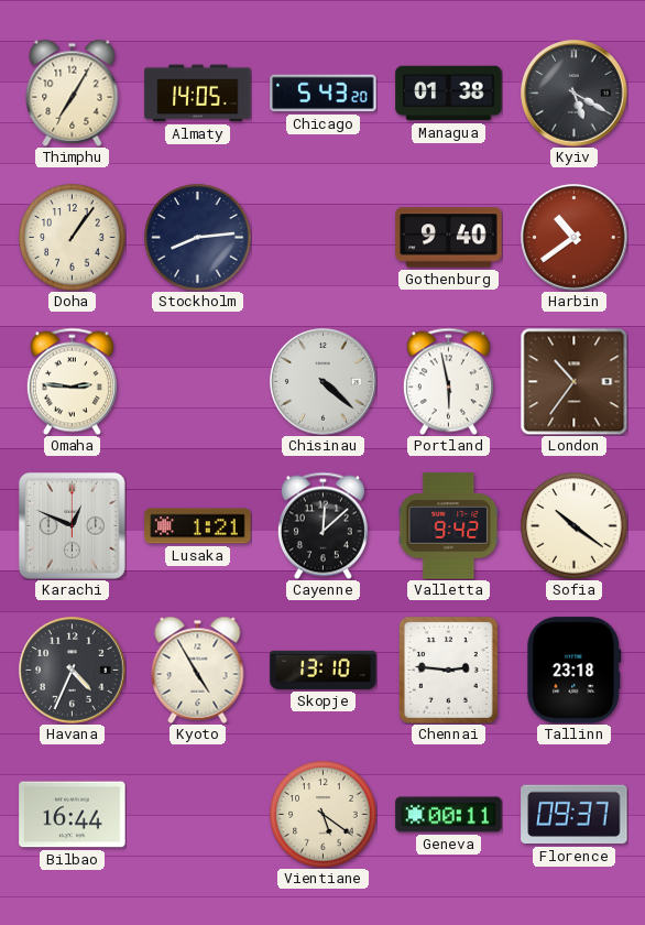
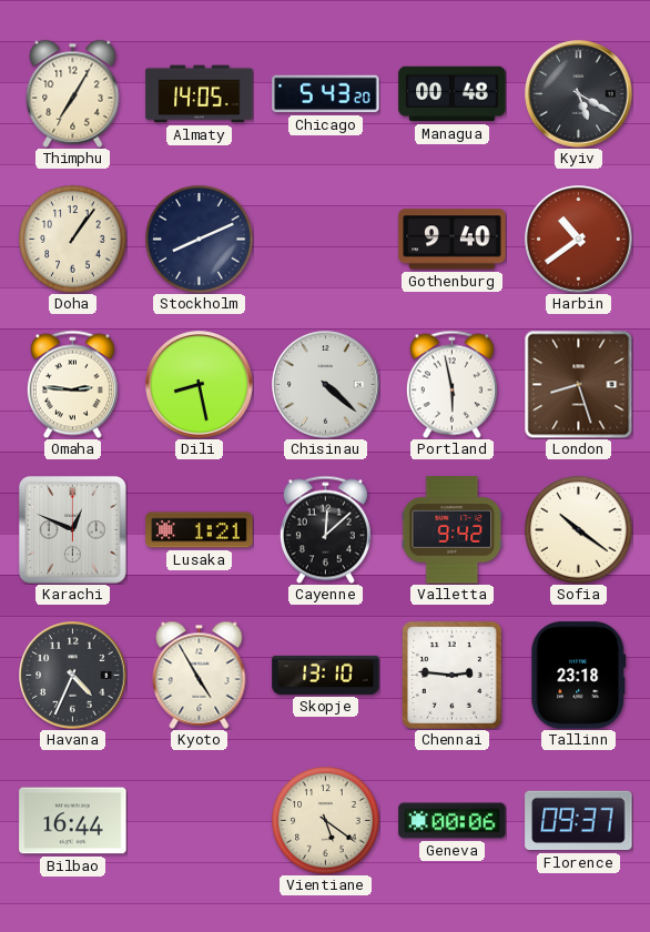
Managua: 01:38 -> 00:48 (453, 94)
Stockholm: 8:14 -> 8:11 (200, 240)
Dili: none -> 8:28 (200, 385)
London: 10:36 -> 8:27 (578, 384)
Geneva: 00:11 -> 00:06 (453, 821)
